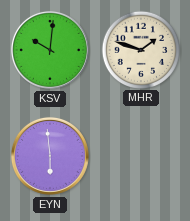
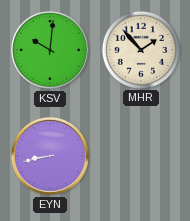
MHR: 1:48 -> 1:53 (140, 49)
EYN: 5:59 -> 8:43 (50, 156)
